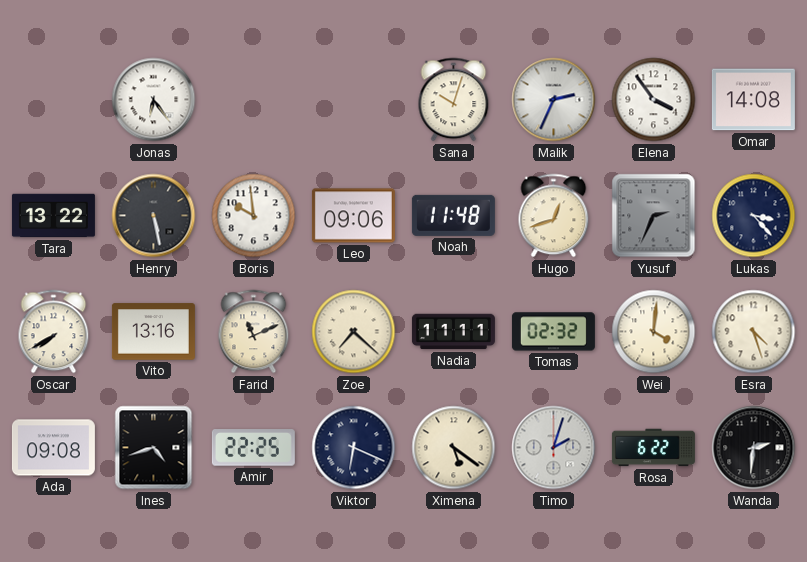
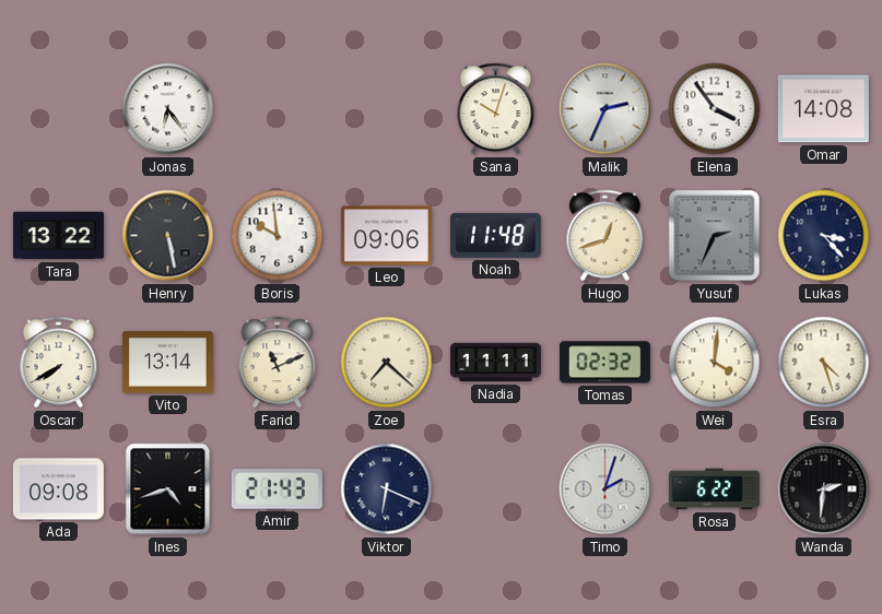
Vito: 13:16 -> 13:14 (167, 363)
Amir: 22:25 -> 21:43 (277, 489)
Ximena: 5:21 -> none (454, 448)
